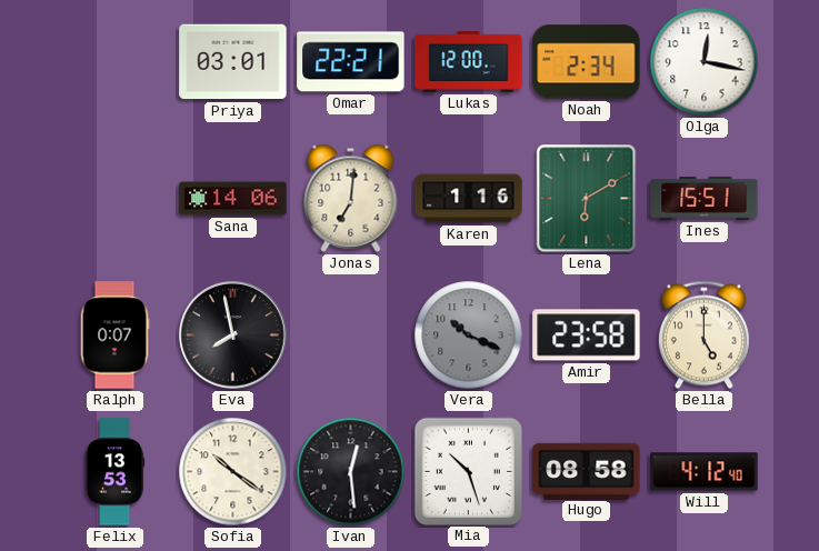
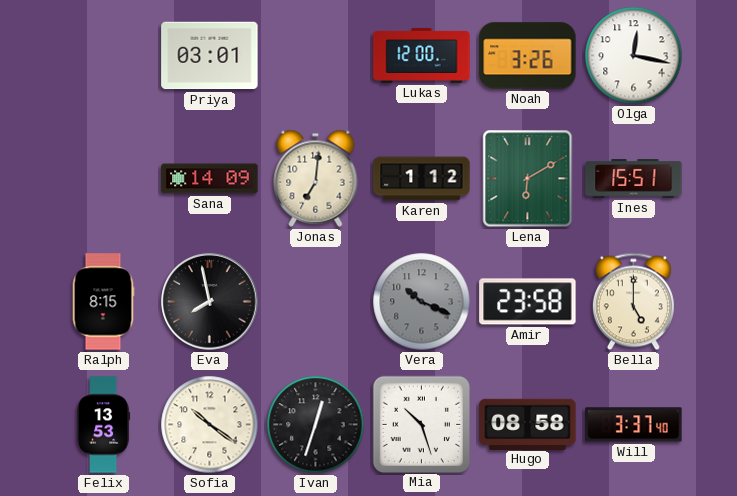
Omar: 22:21 -> none (351, 62)
Noah: 2:34 -> 3:26 (528, 56)
Sana: 14:06 -> 14:09 (210, 179)
Karen: 1:16 -> 1:12 (422, 179)
Ralph: 0:07 -> 8:15 (103, 302)
Ivan: 12:29 -> 12:33 (316, 425)
Will: 4:12 -> 3:37 (634, 425)
